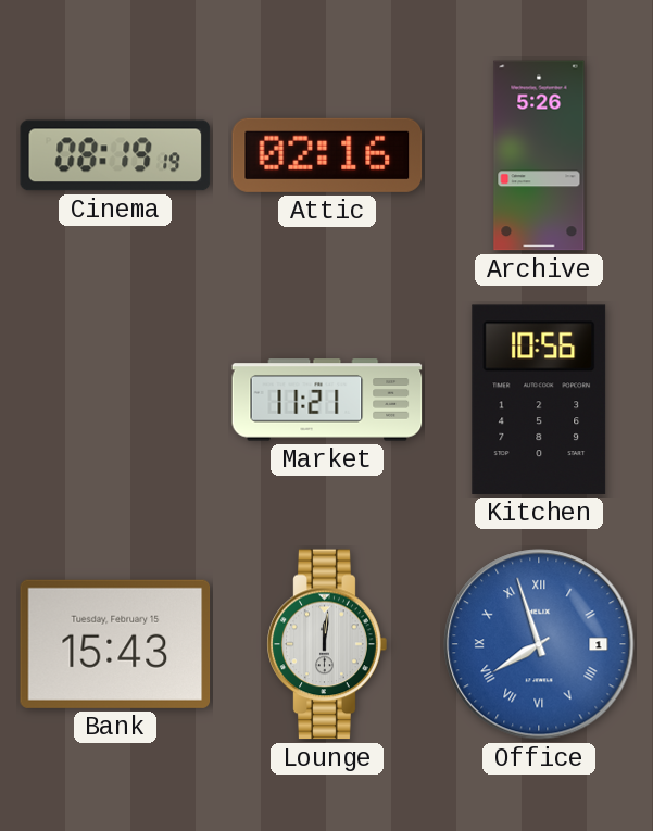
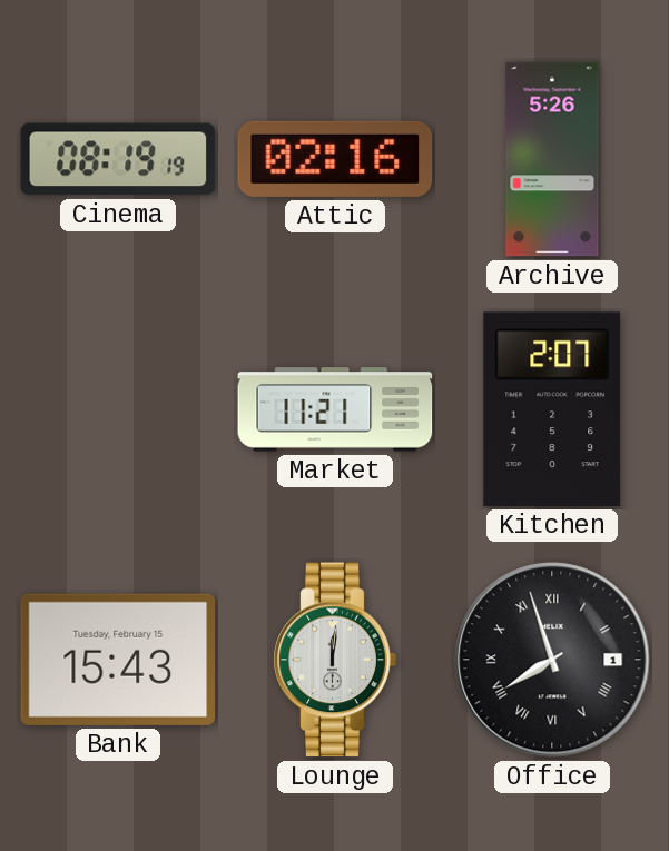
Kitchen: 10:56 -> 2:07 (552, 409)
Office dial: blue -> black (552, 660)
